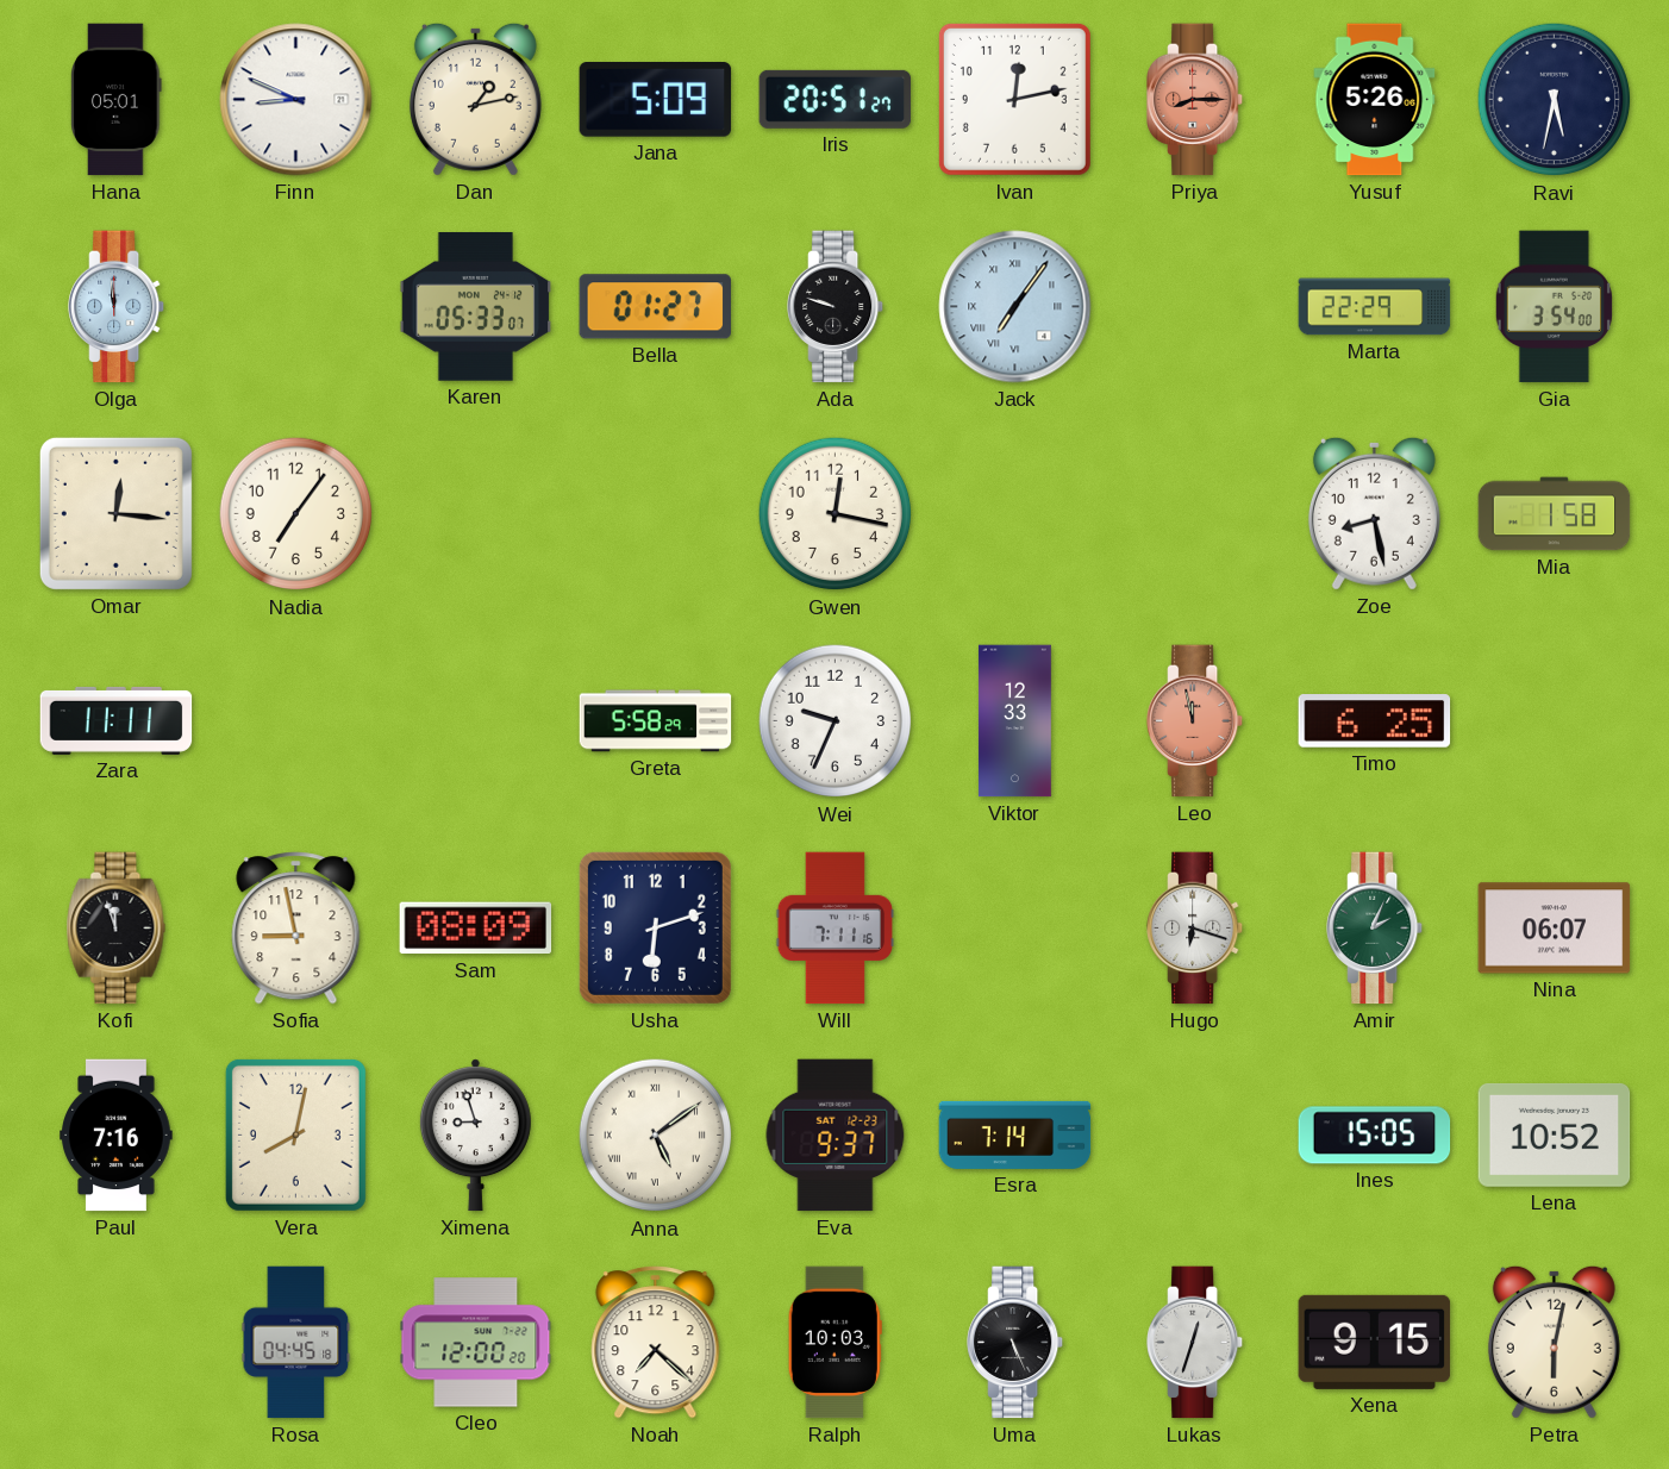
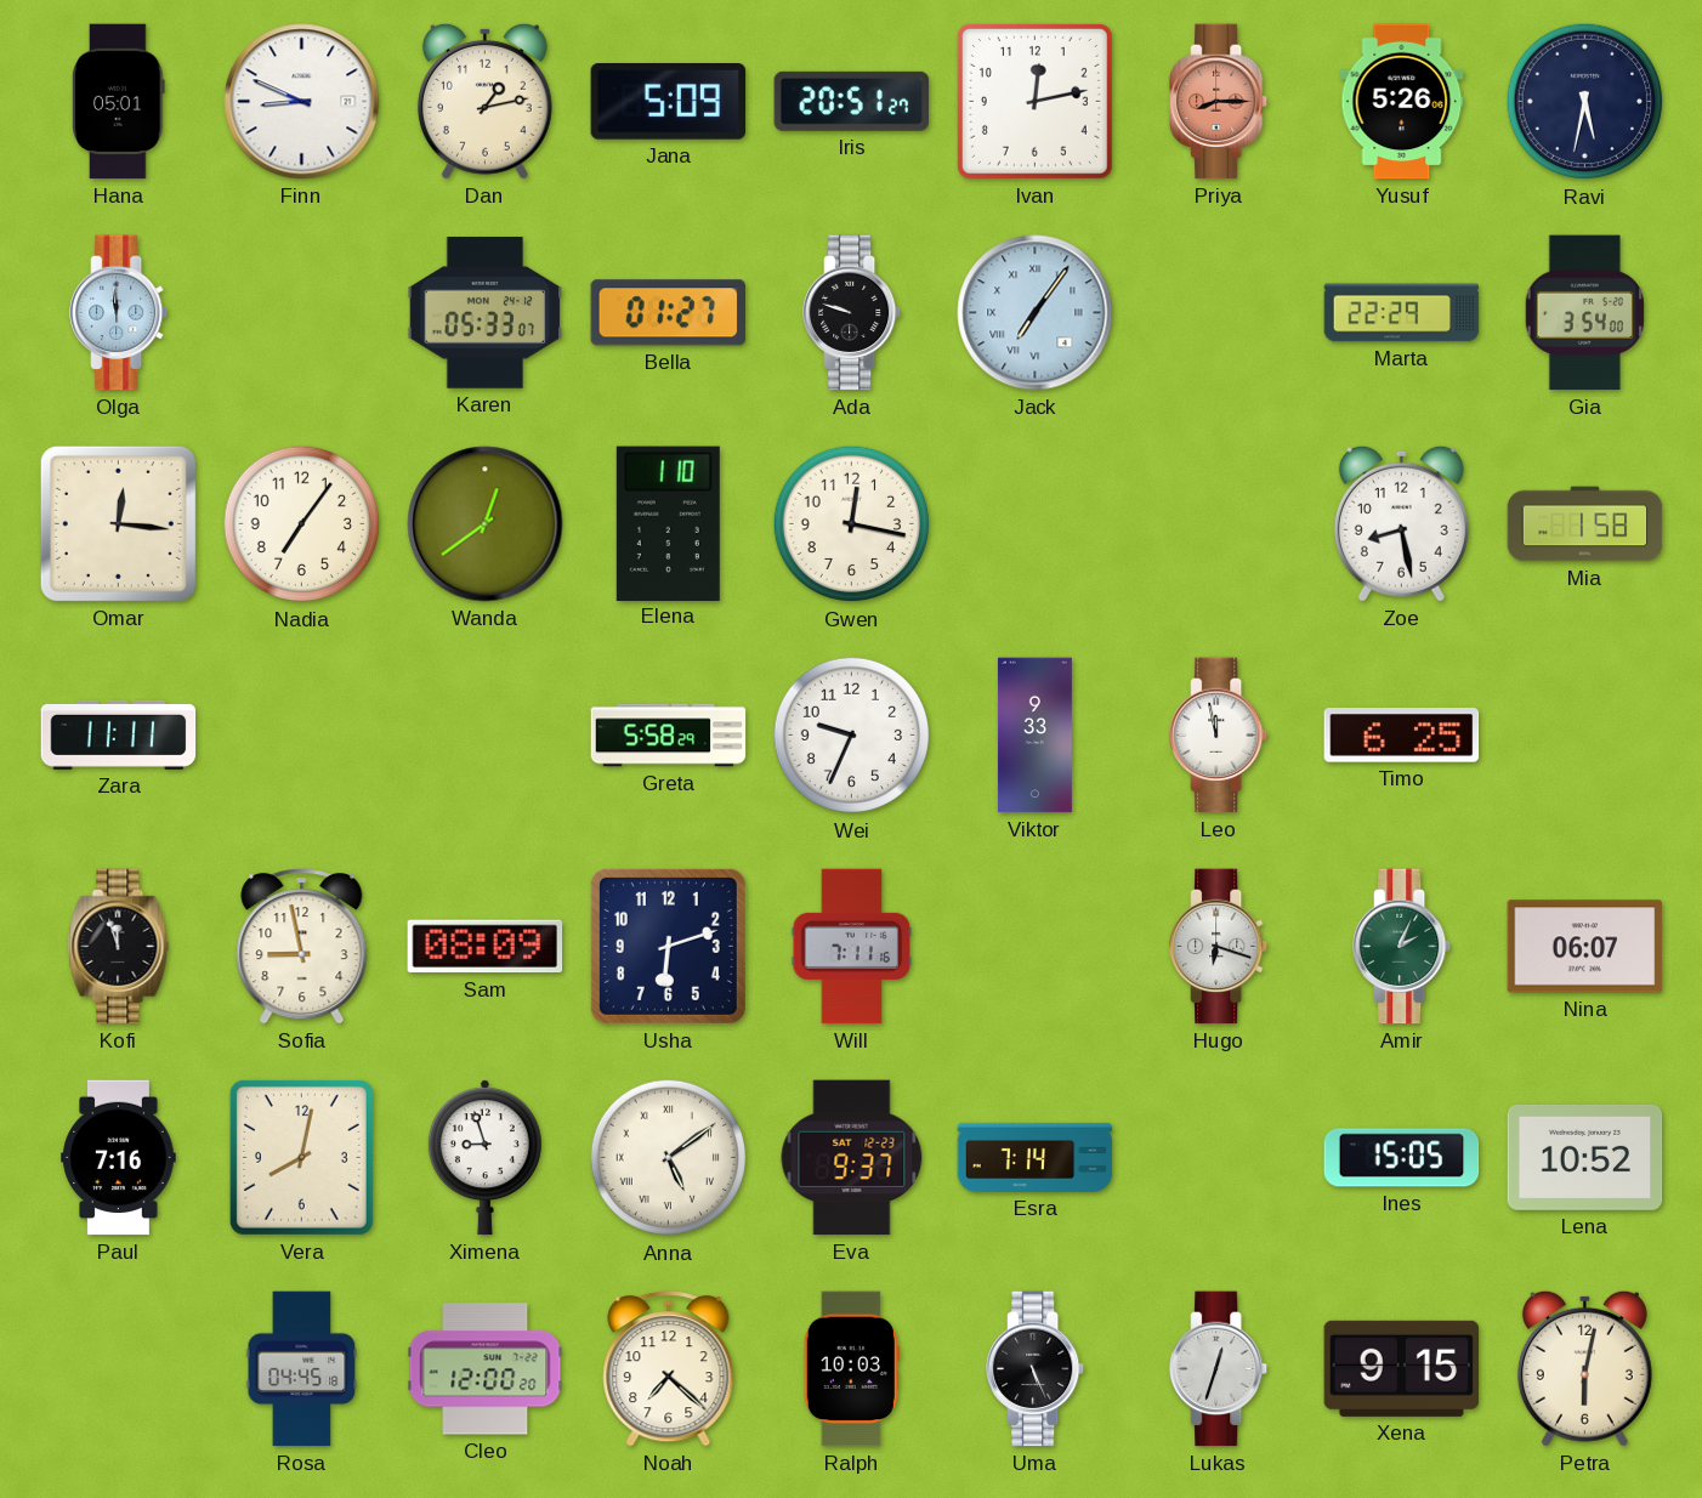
Wanda: none -> 12:39 (486, 524)
Elena: none -> 1:10 (668, 523)
Viktor: 12:33 -> 9:33 (1034, 736)
Leo dial: salmon -> white (1220, 736)
